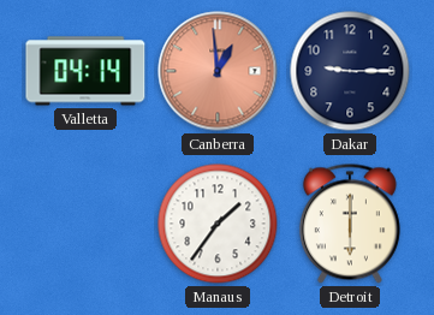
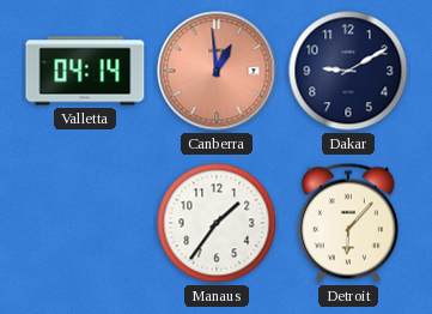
Dakar: 9:15 -> 9:10 (348, 71)
Detroit: 6:00 -> 6:07 (348, 223)
